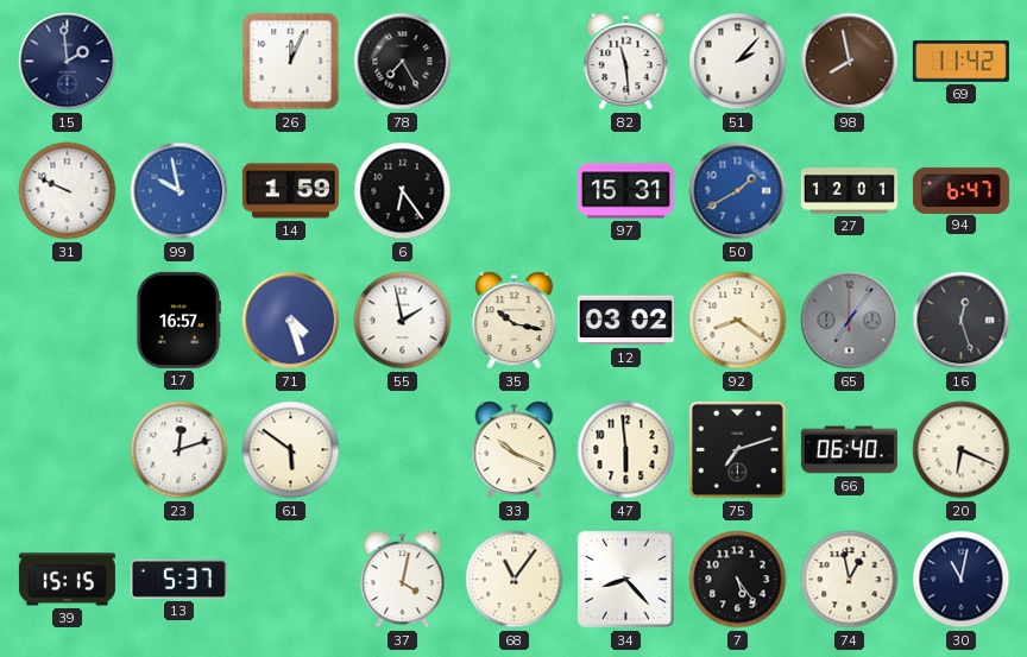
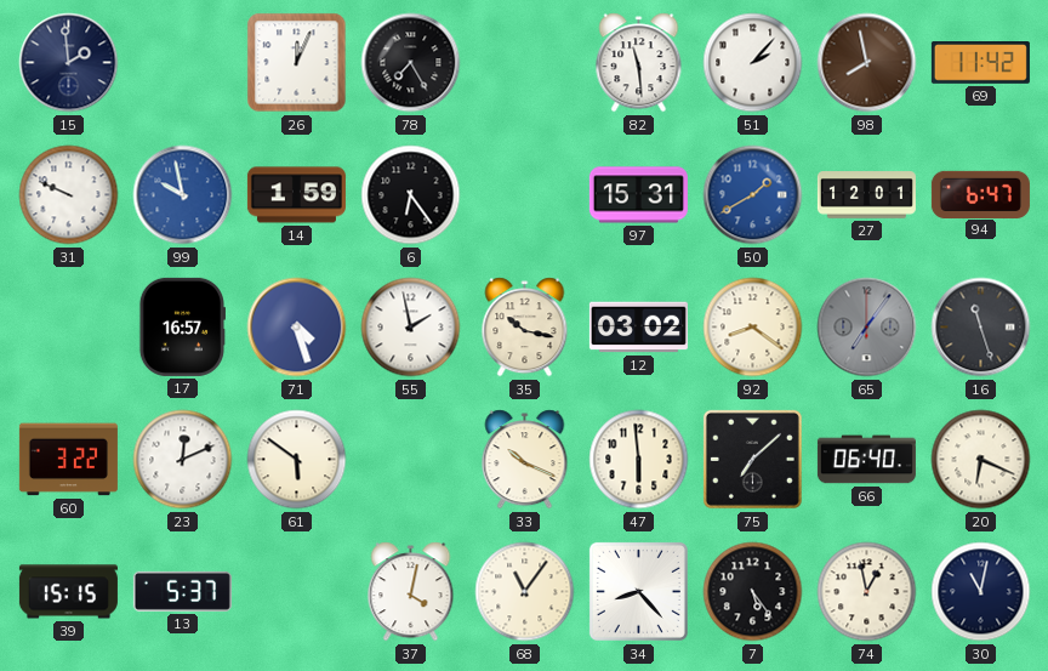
16: 12:27 -> 11:27 (981, 328)
60: none -> 3:22 (68, 460)
23: 12:12 -> 12:11 (183, 460)
75: 7:12 -> 7:08 (752, 459)
